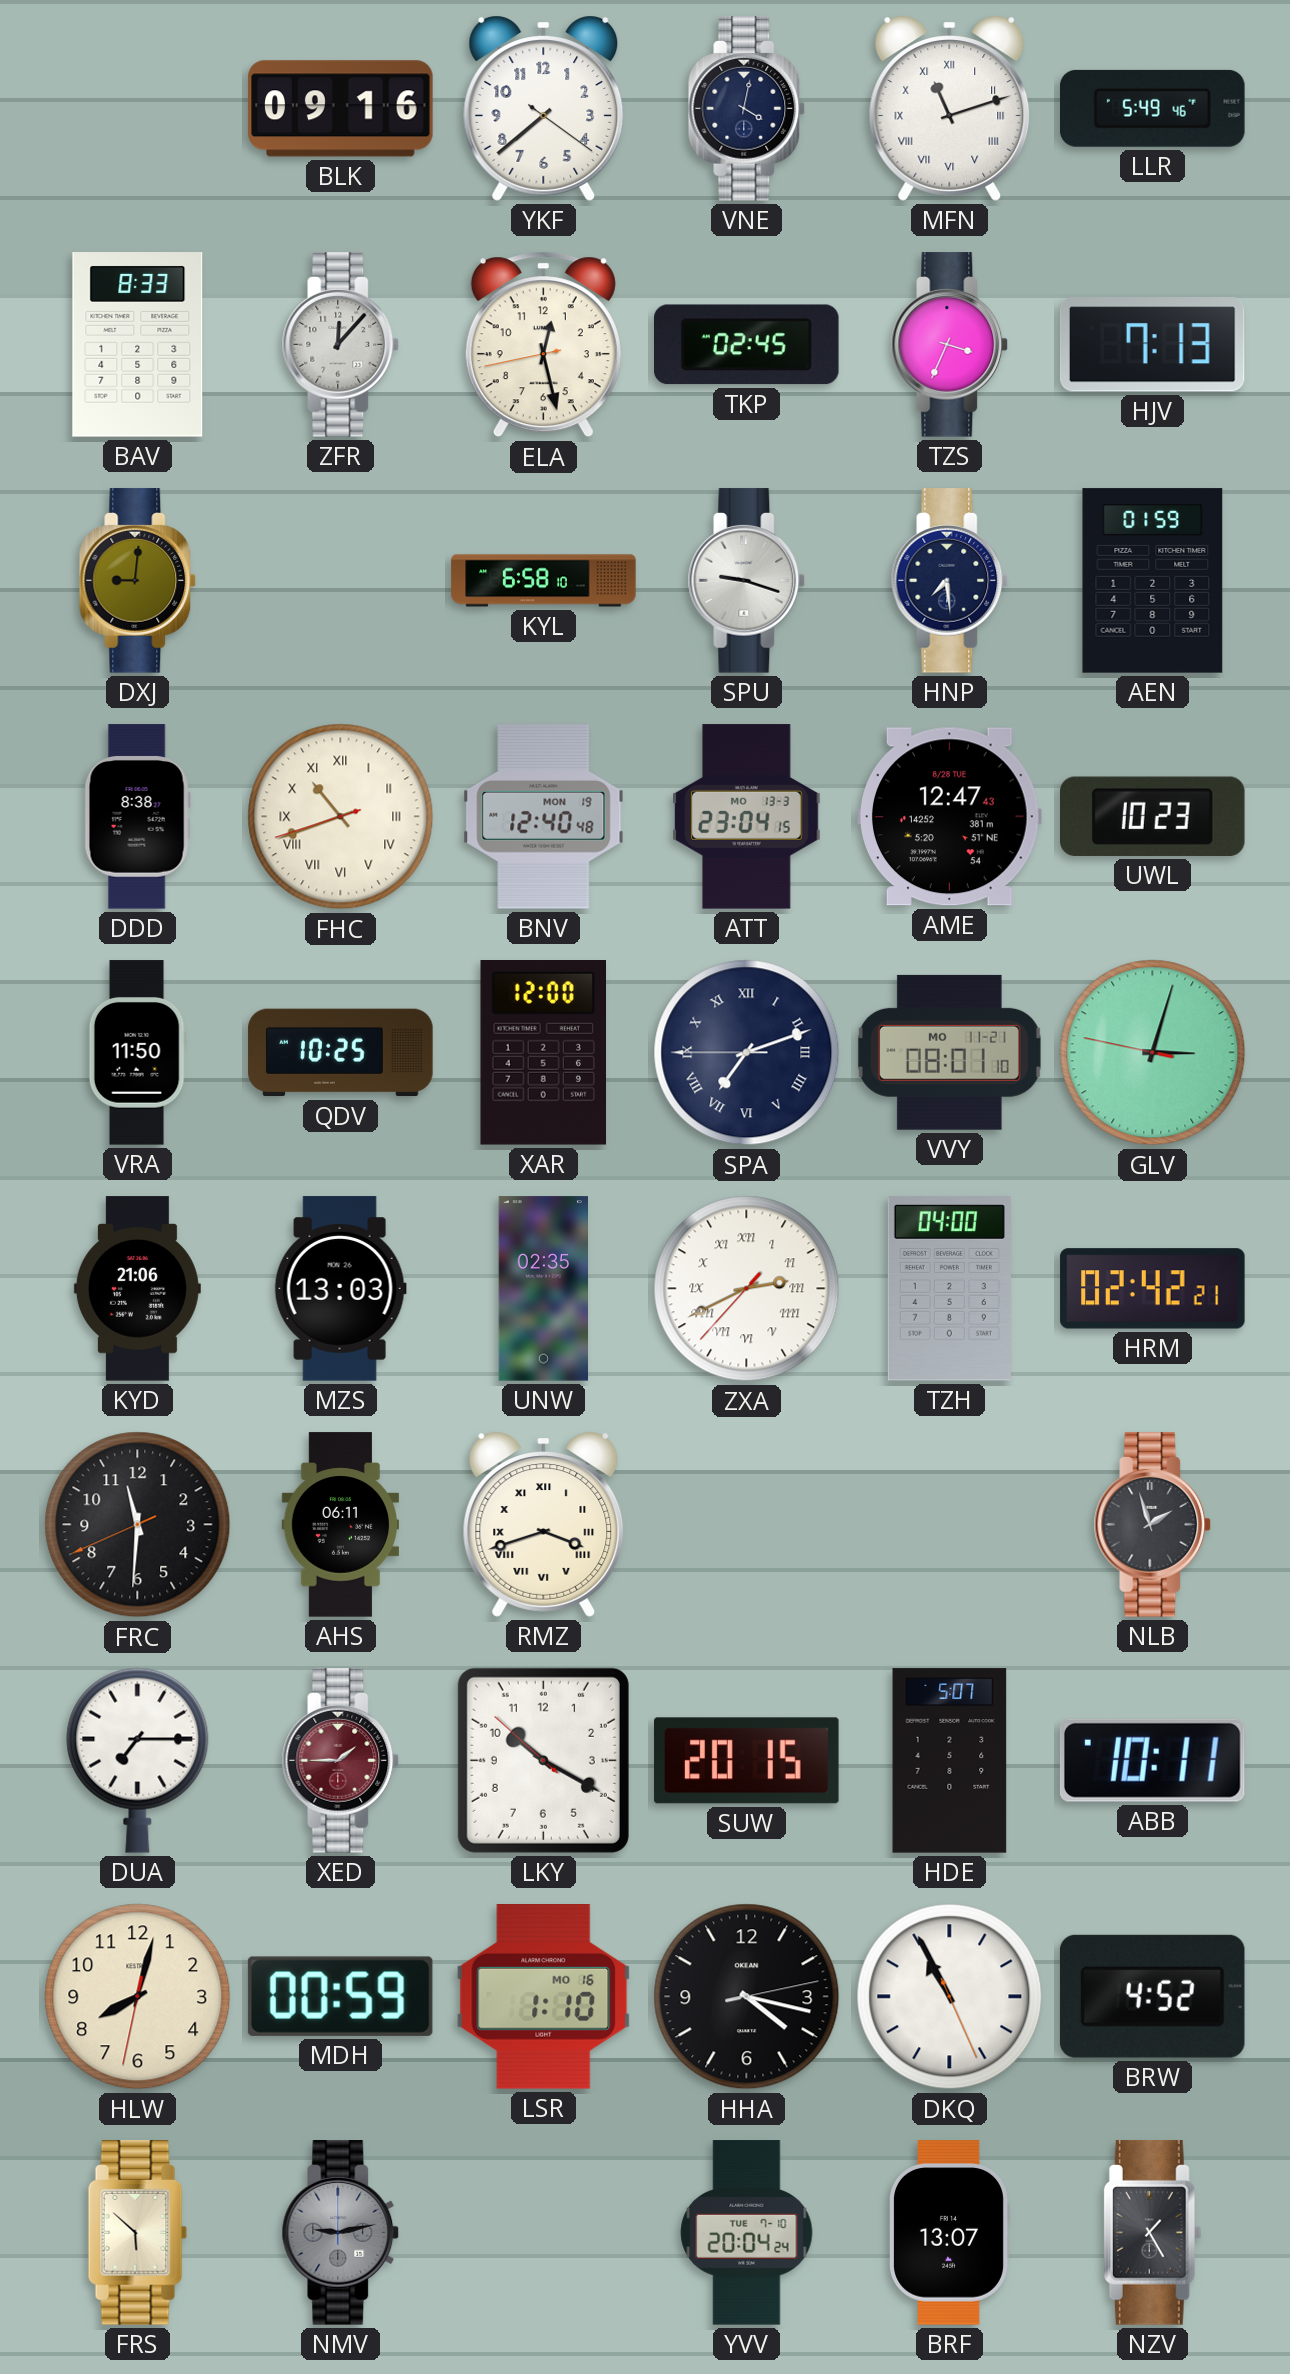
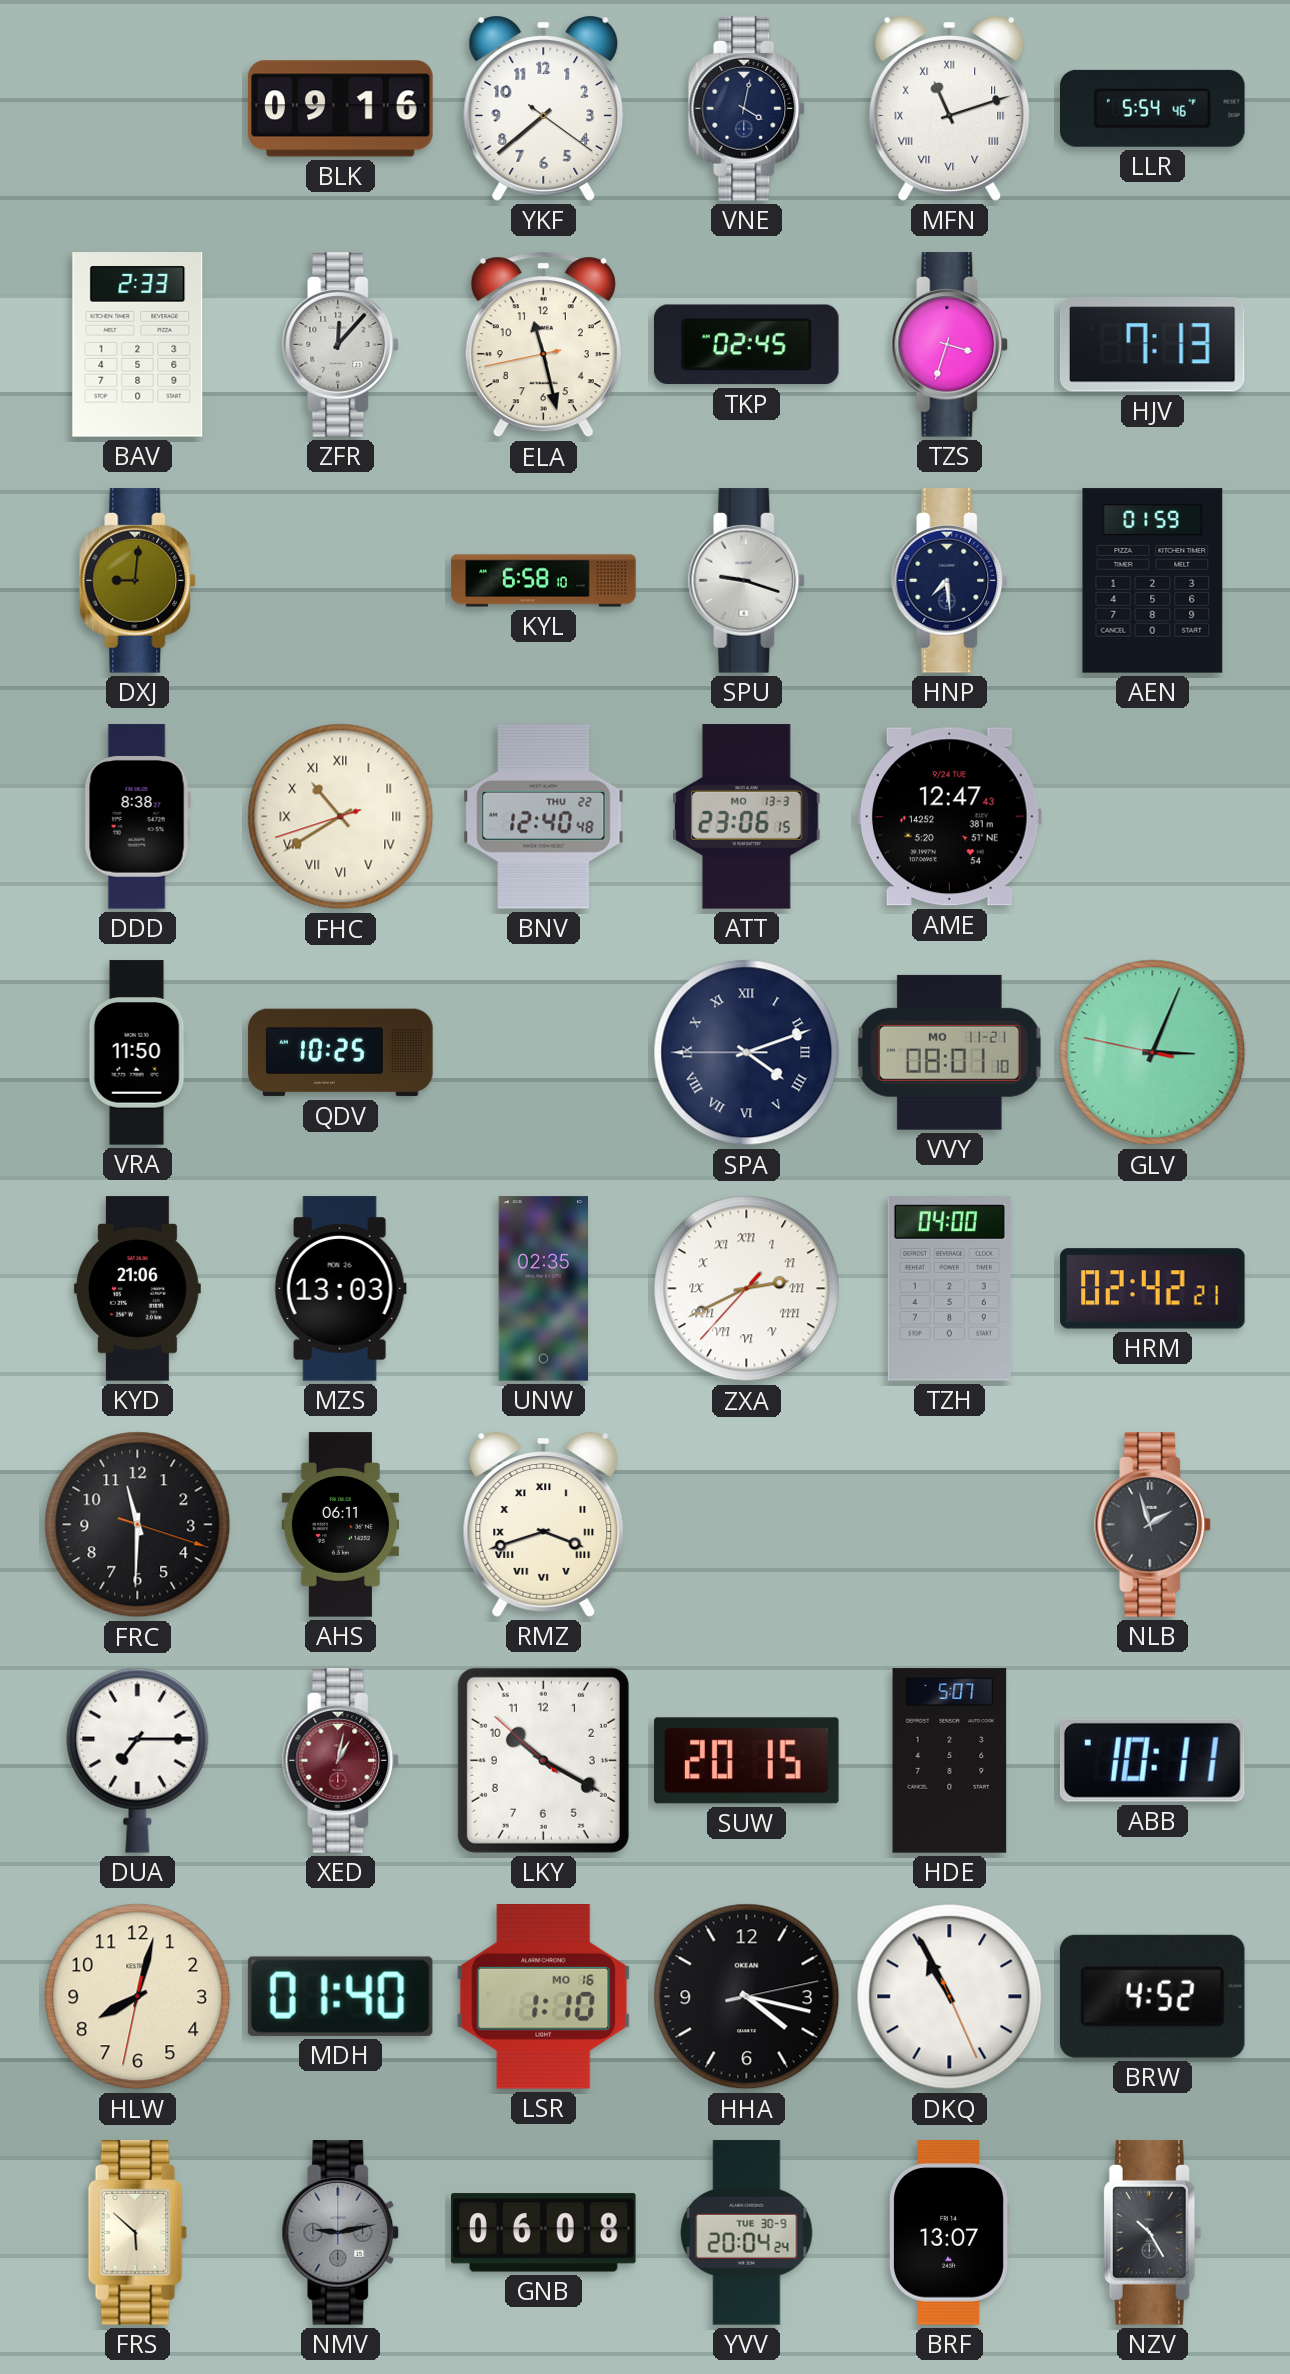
LLR: 5:49 -> 5:54 (1153, 108)
BAV: 8:33 -> 2:33 (138, 345)
ELA: 12:27 -> 11:27 (543, 345)
TZS: 3:34 -> 3:33 (950, 345)
FHC: 10:41 -> 10:39 (341, 817)
BNV date: MON 19 -> THU 22 (544, 817)
ATT: 23:04 -> 23:06 (747, 817)
AME date: 8/28 TUE -> 9/24 TUE (950, 817)
UWL: 10:23 -> none (1153, 816)
XAR: 12:00 -> none (543, 1053)
SPA: 7:11 -> 4:11 (747, 1053)
GLV: 3:02 -> 3:03 (1153, 1053)
FRC: 11:30:41 -> 11:30:18 (138, 1525)
XED: 1:45 -> 1:02 (341, 1761)
MDH: 00:59 -> 01:40 (340, 1996)
GNB: none -> 06:08 (544, 2233)
YVV date: TUE 7-10 -> TUE 30-9 (747, 2233)
NZV: 1:25 -> 10:25 (1152, 2233)
